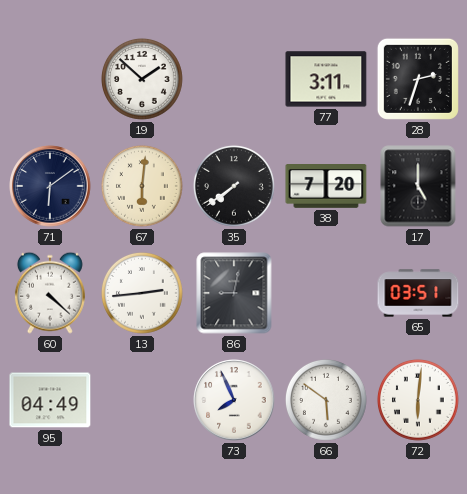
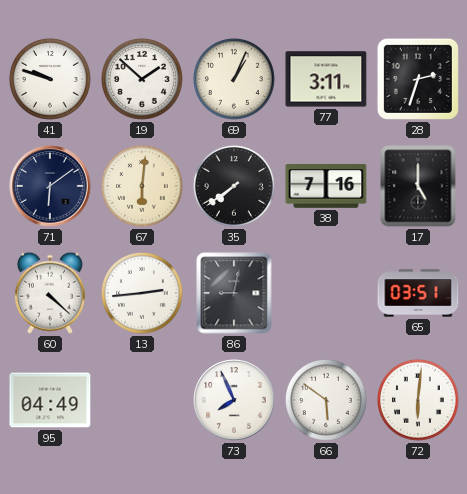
41: none -> 9:48 (50, 79)
69: none -> 1:04 (234, 79)
38: 7:20 -> 7:16 (326, 187)
